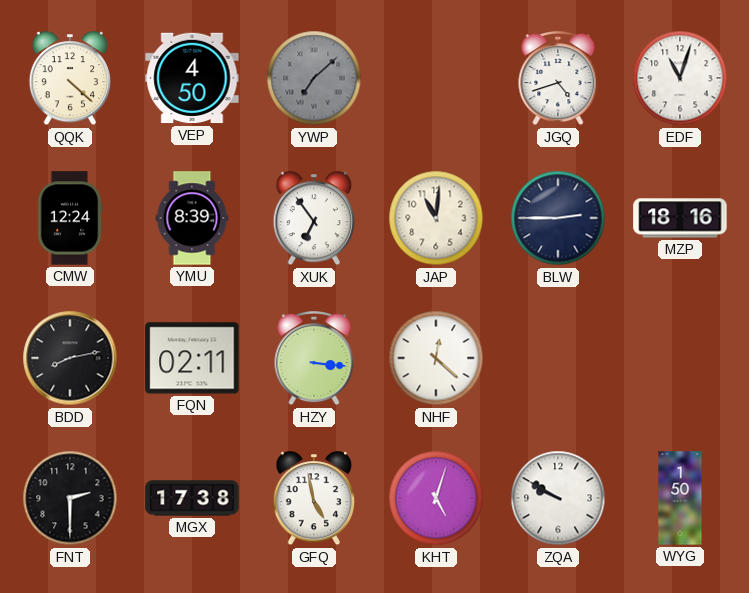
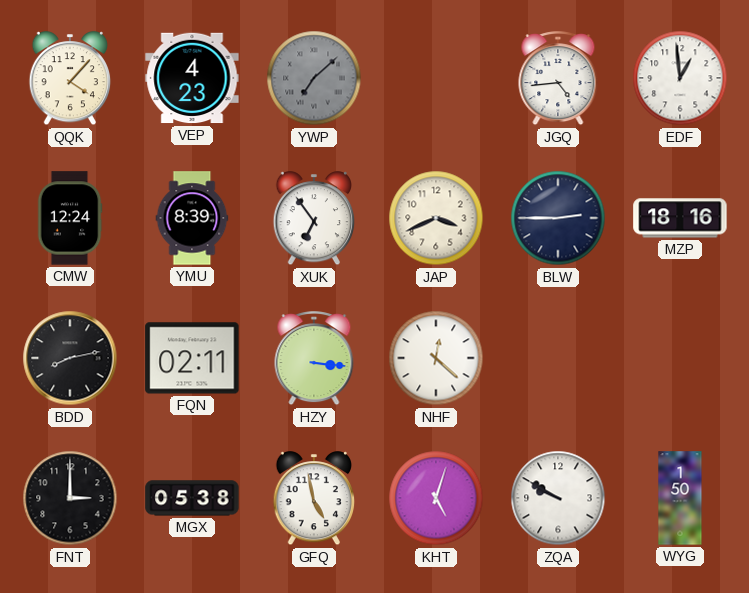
QQK: 4:22 -> 4:07 (70, 79)
VEP: 4:50 -> 4:23 (192, 78)
JGQ: 4:42 -> 4:44 (558, 79)
EDF: 11:03 -> 12:59 (680, 78)
JAP: 11:01 -> 3:41 (436, 218)
FNT: 2:30 -> 3:00 (70, 498)
MGX: 17:38 -> 05:38 (192, 498)
